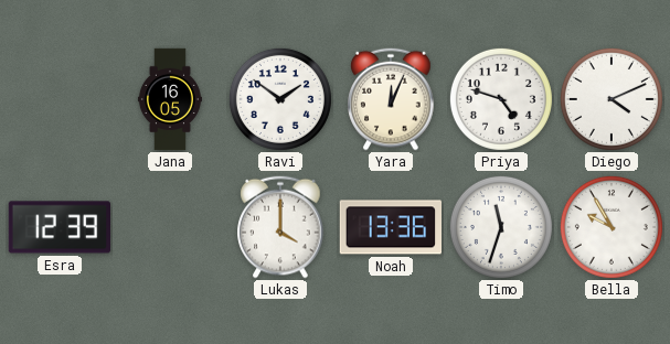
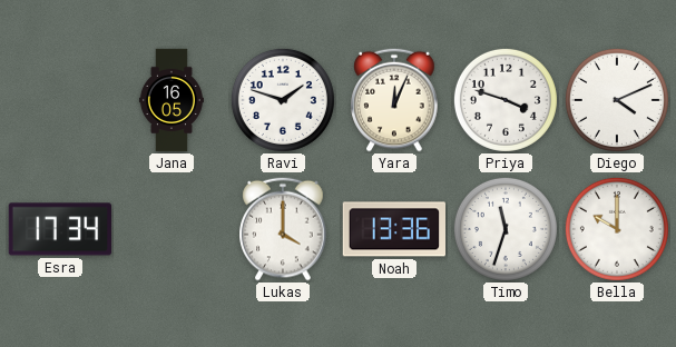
Ravi: 1:51 -> 1:48 (283, 100)
Priya: 4:48 -> 3:48 (506, 100)
Esra: 12:39 -> 17:34 (60, 229)
Bella: 9:55 -> 10:00 (617, 229)
